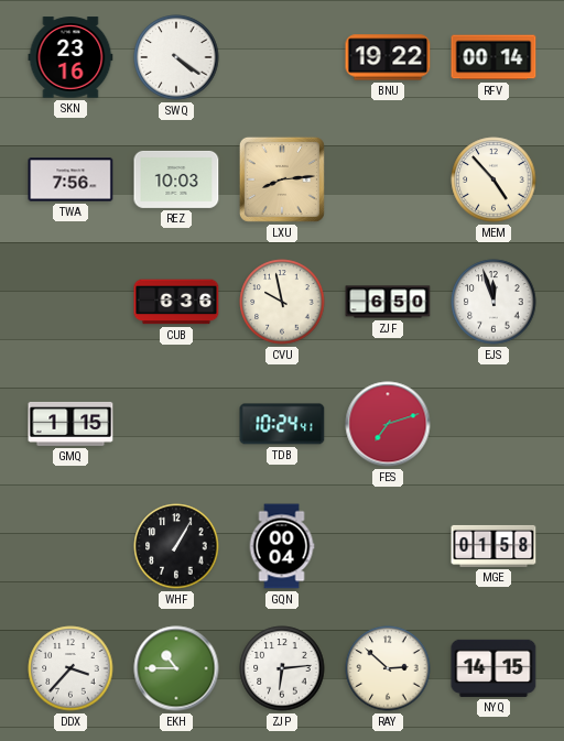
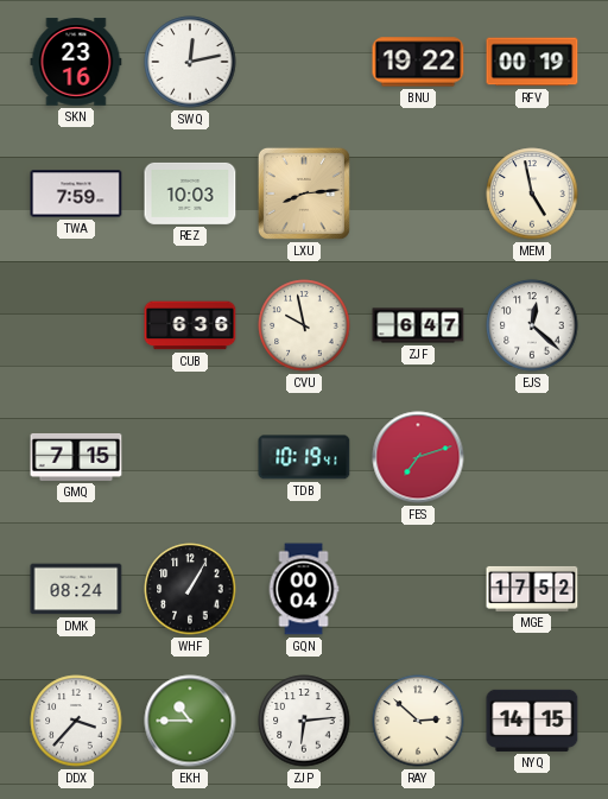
SWQ: 4:21 -> 12:13 (190, 62)
RFV: 00:14 -> 00:19 (532, 62)
TWA: 7:56 -> 7:59 (76, 194)
MEM: 4:53 -> 4:58 (532, 194)
ZJF: 6:50 -> 6:47 (418, 325)
EJS: 11:57 -> 12:22 (532, 325)
GMQ: 1:15 -> 7:15 (76, 457)
TDB: 10:24 -> 10:19 (304, 457)
DMK: none -> 08:24 (76, 589)
MGE: 01:58 -> 17:52 (532, 589)
